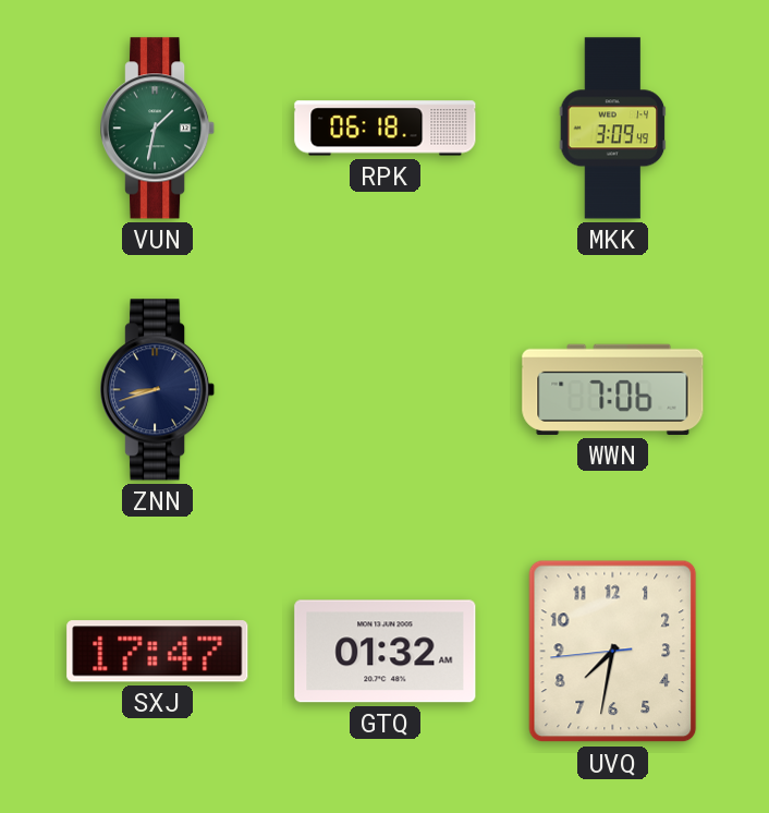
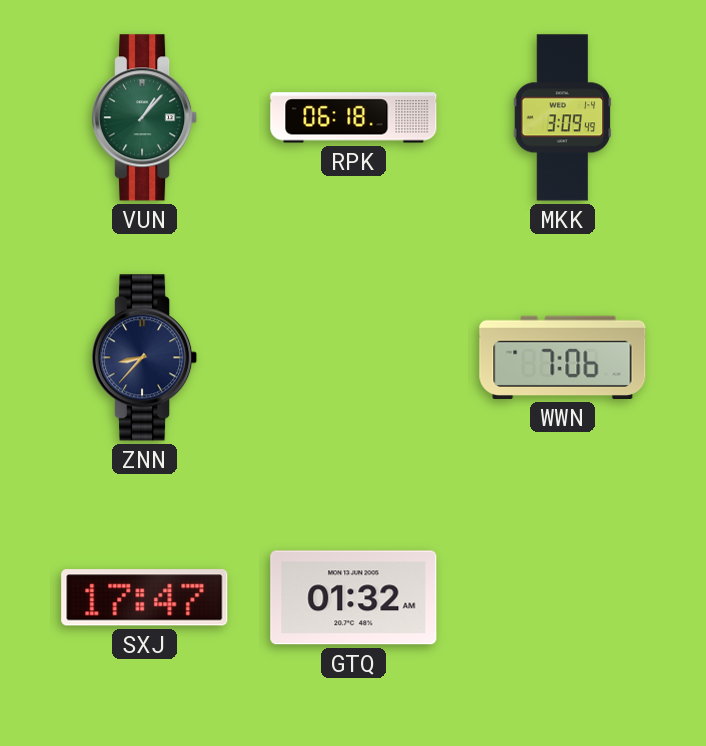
VUN: 1:32 -> 1:07 (146, 118)
ZNN: 8:42 -> 8:37 (146, 358)
UVQ: 7:31 -> none (613, 652)
